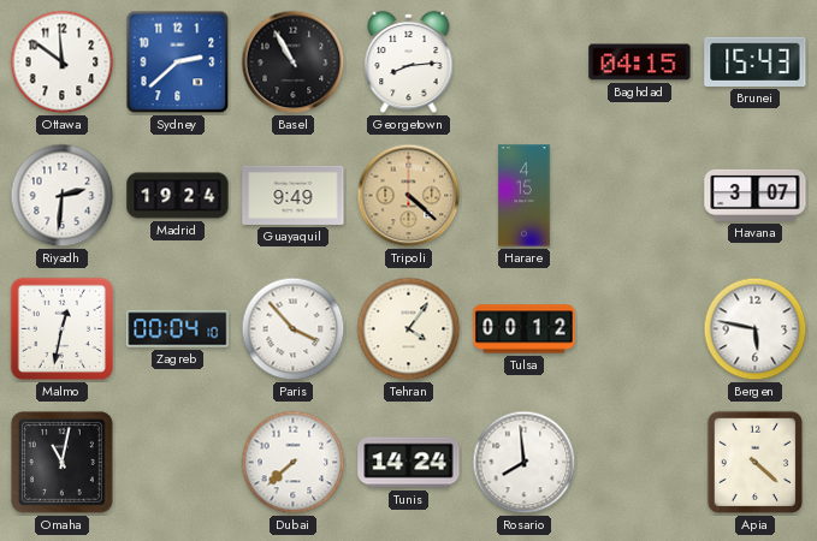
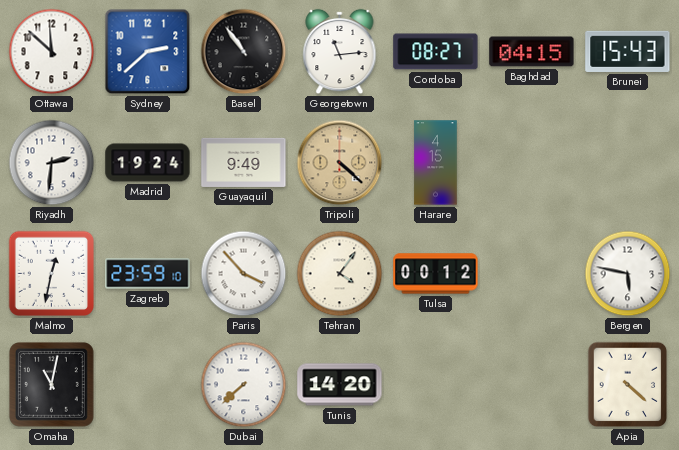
Ottawa: 11:51 -> 11:52 (52, 52)
Basel: 10:55 -> 10:54 (244, 52)
Georgetown: 8:14 -> 11:14 (340, 52)
Cordoba: none -> 08:27 (436, 52)
Havana: 3:07 -> none (756, 195)
Zagreb: 00:04 -> 23:59 (148, 274)
Tunis: 14:24 -> 14:20 (340, 385)
Rosario: 7:59 -> none (525, 463)
